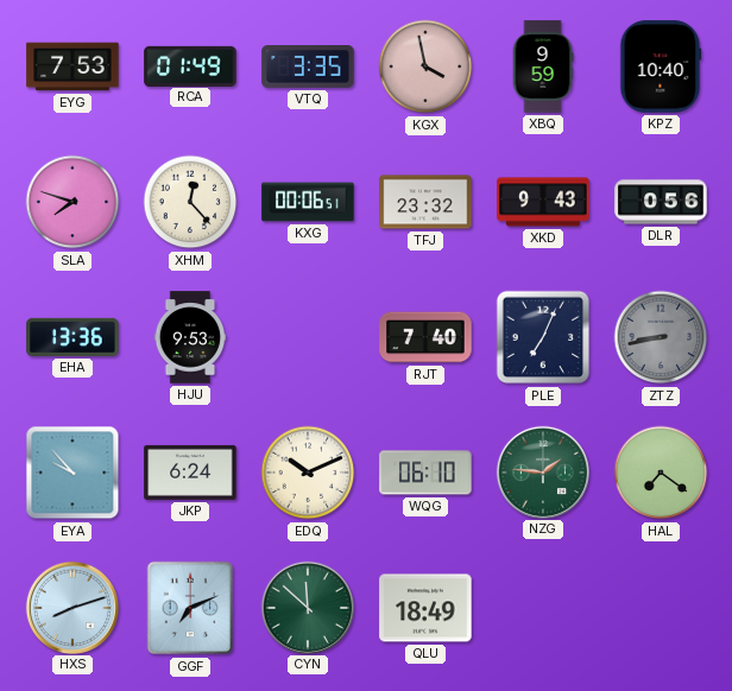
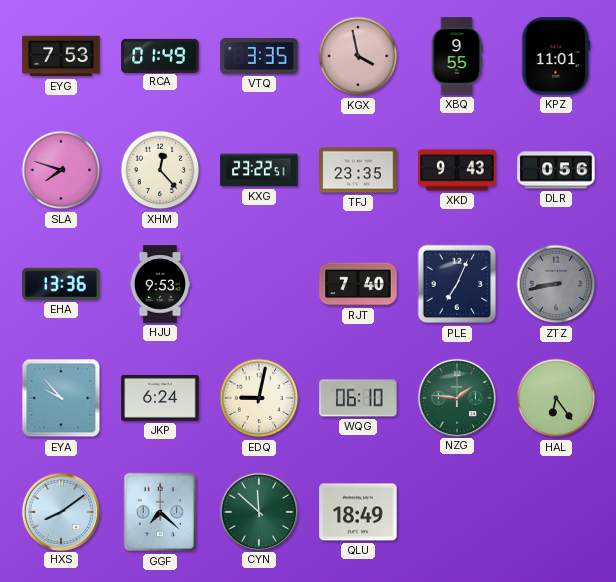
XBQ: 9:59 -> 9:55 (457, 56)
KPZ: 10:40 -> 11:01 (556, 56)
KXG: 00:06 -> 23:22 (259, 170)
TFJ: 23:32 -> 23:35 (358, 170)
EDQ: 10:11 -> 9:02 (259, 398)
HAL: 7:21 -> 6:24 (556, 398)
HXS: 8:12 -> 8:09 (60, 511)
GGF: 7:11 -> 7:22 (160, 512)
